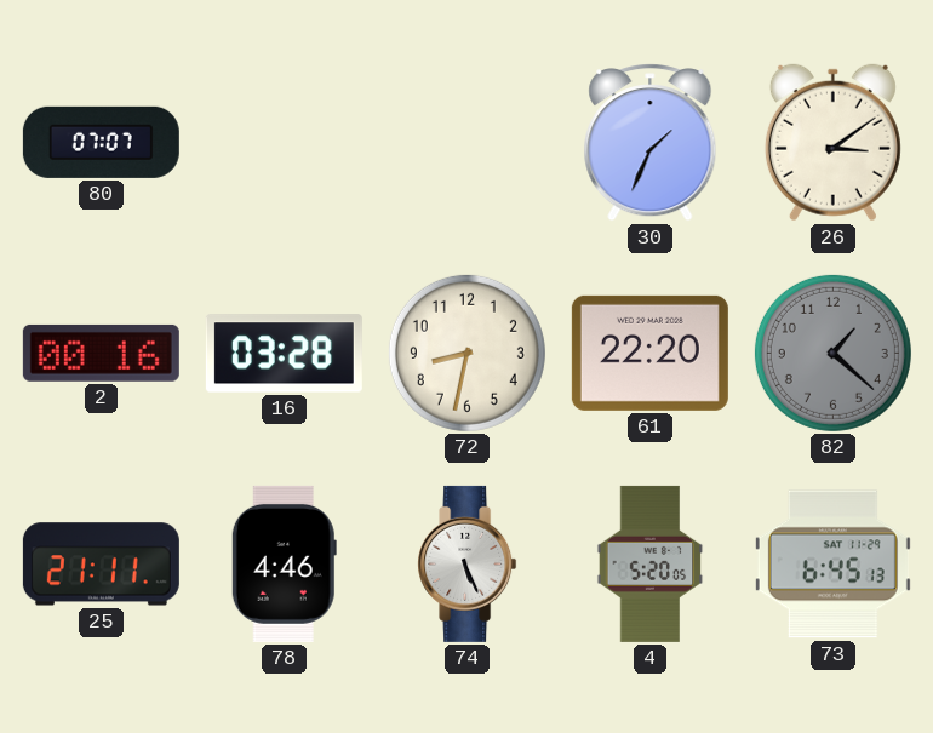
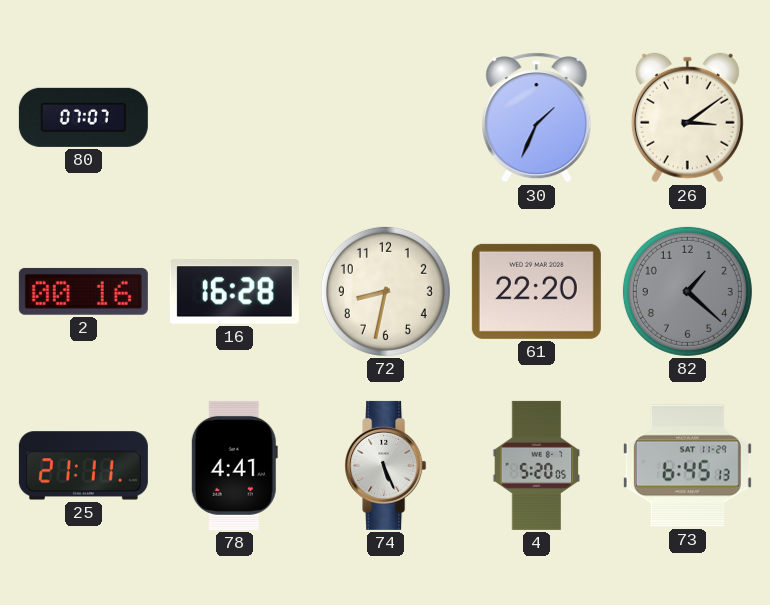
16: 03:28 -> 16:28 (234, 292)
78: 4:46 -> 4:41 (234, 465)
